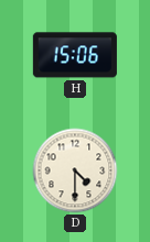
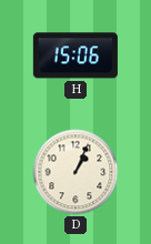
D: 4:30 -> 1:04 (75, 172)
